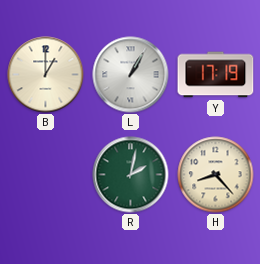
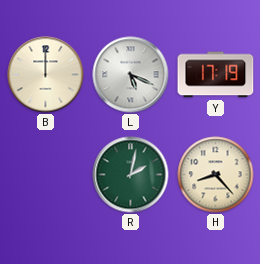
B: 1:00 -> 12:00 (46, 75)
L: 1:05 -> 5:19 (131, 75)
